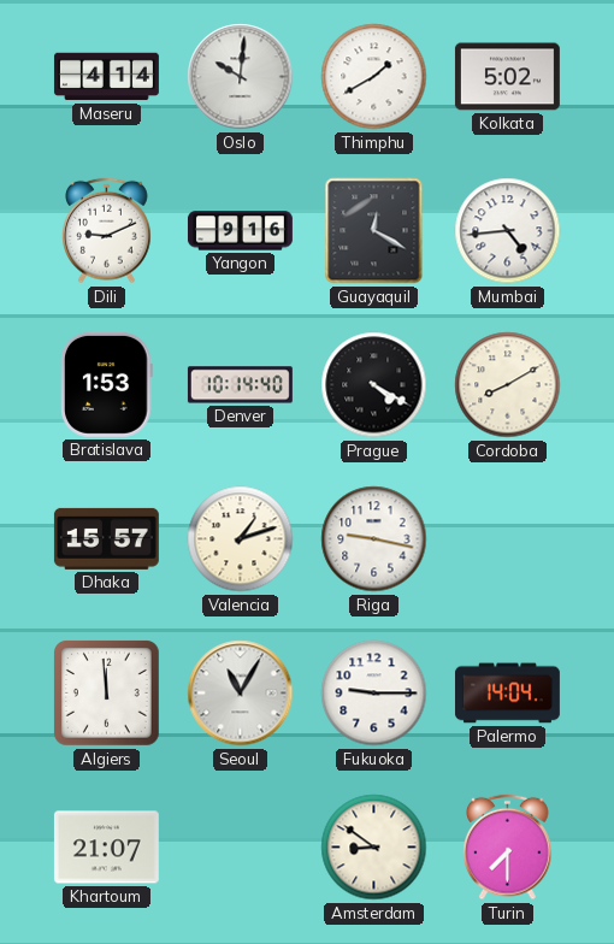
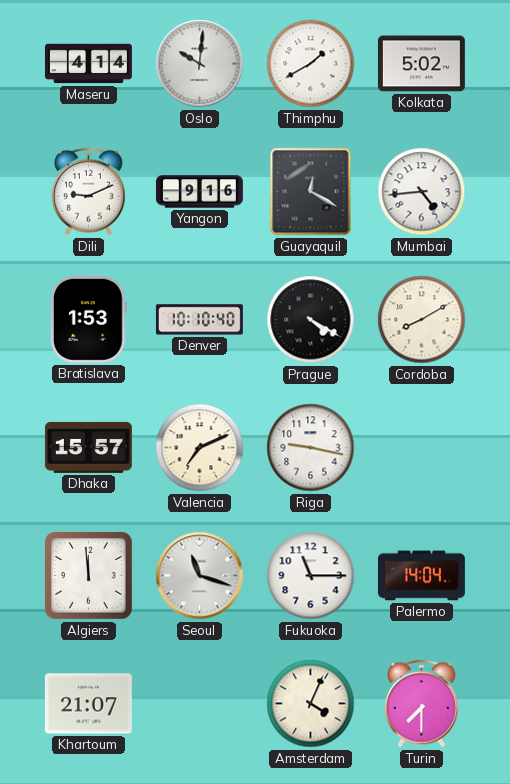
Denver: 10:14 -> 10:10 (199, 320)
Valencia: 1:12 -> 7:11 (200, 448)
Seoul: 11:05 -> 11:18 (200, 576)
Fukuoka: 9:15 -> 11:15 (311, 576)
Amsterdam: 8:51 -> 4:04 (311, 704)
